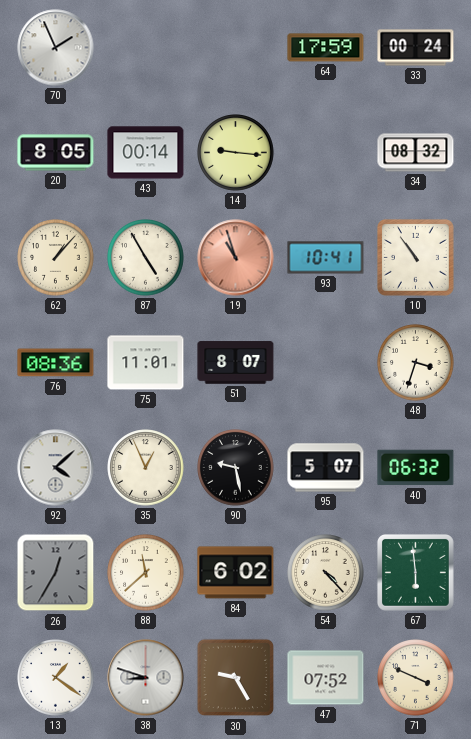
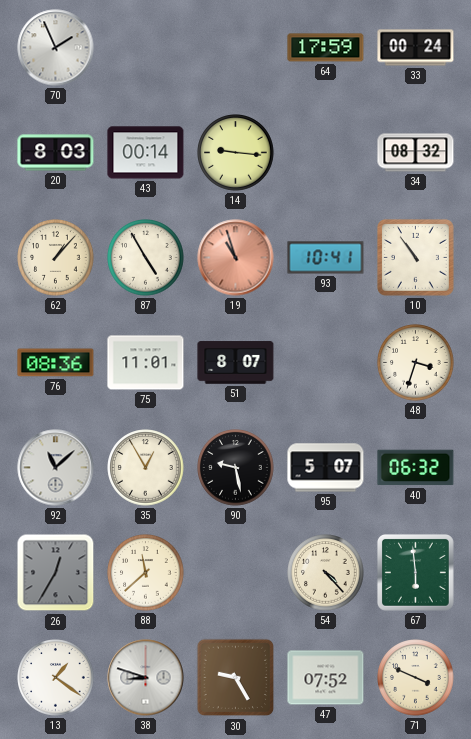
20: 8:05 -> 8:03 (56, 153)
92: 4:08 -> 11:08 (56, 468)
35: 12:56 -> 12:55 (146, 468)
84: 6:02 -> none (236, 573)
